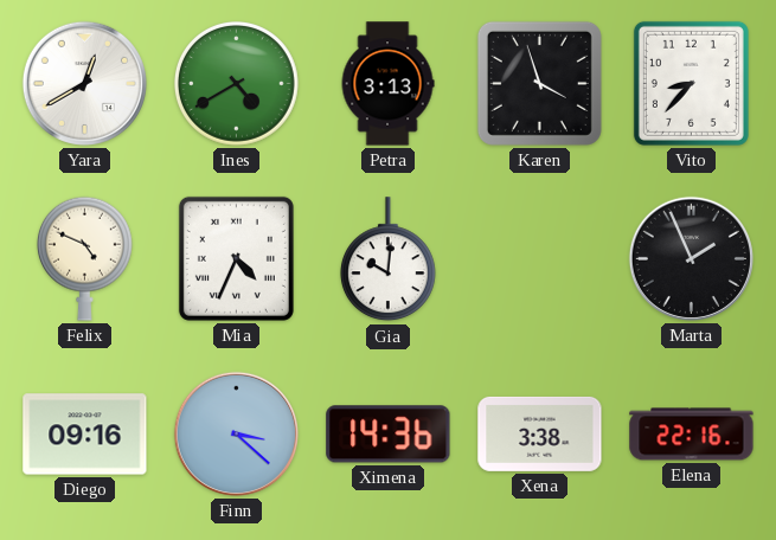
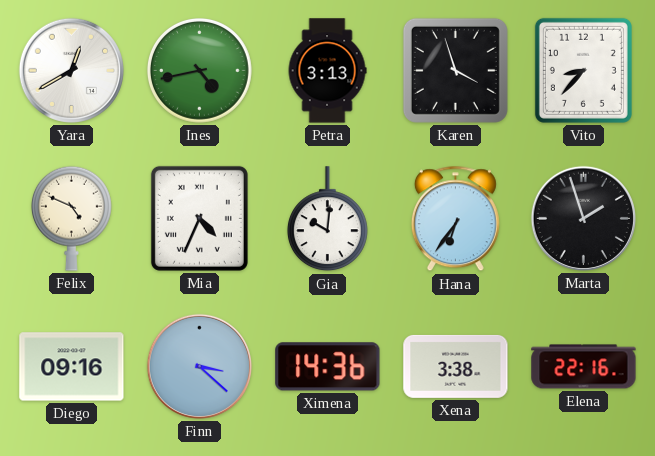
Ines: 4:40 -> 4:43 (200, 71)
Hana: none -> 6:36 (455, 219)
Marta: 1:56 -> 1:57 (583, 218)
